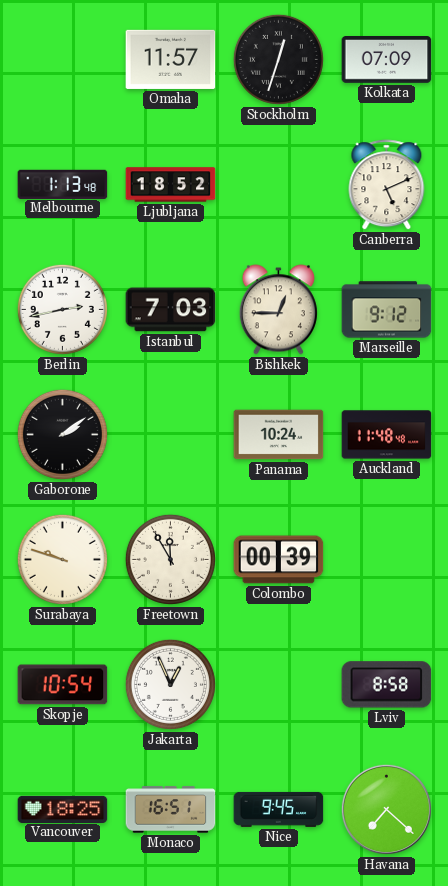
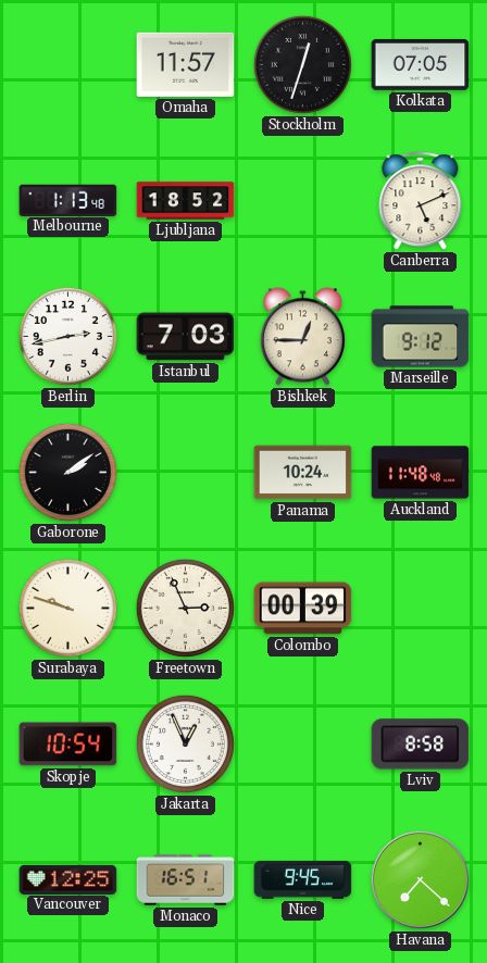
Kolkata: 07:09 -> 07:05 (421, 65)
Freetown: 11:55 -> 2:56 (185, 608)
Vancouver: 18:25 -> 12:25 (68, 879)
